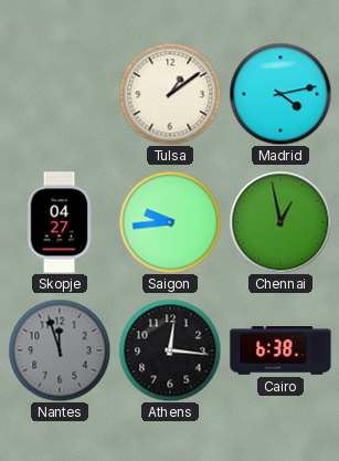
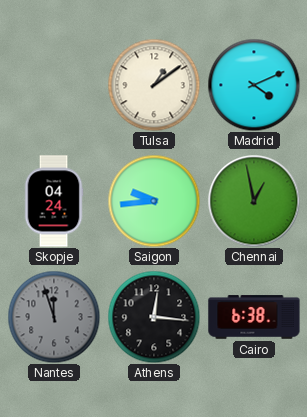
Madrid: 4:13 -> 4:11 (254, 85)
Skopje: 04:27 -> 04:24 (54, 201)
